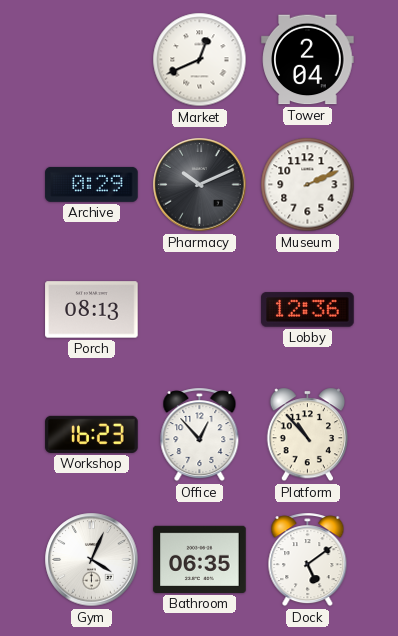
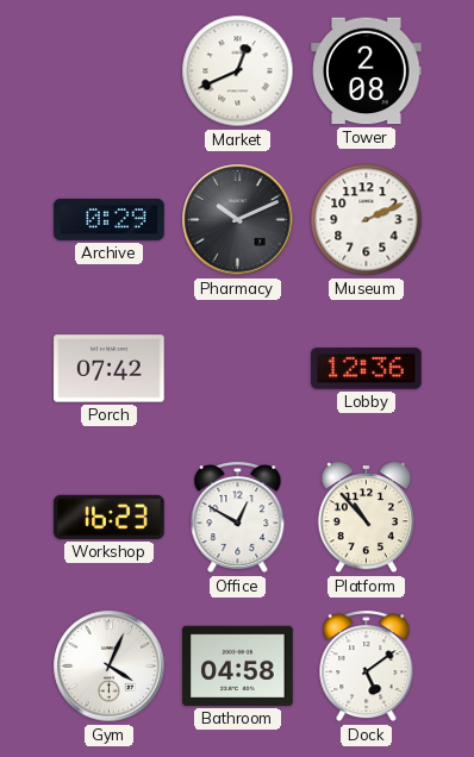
Tower: 2:04 -> 2:08 (367, 71)
Porch: 08:13 -> 07:42 (110, 369)
Office: 12:53 -> 12:50 (238, 518)
Bathroom: 06:35 -> 04:58 (238, 665)
